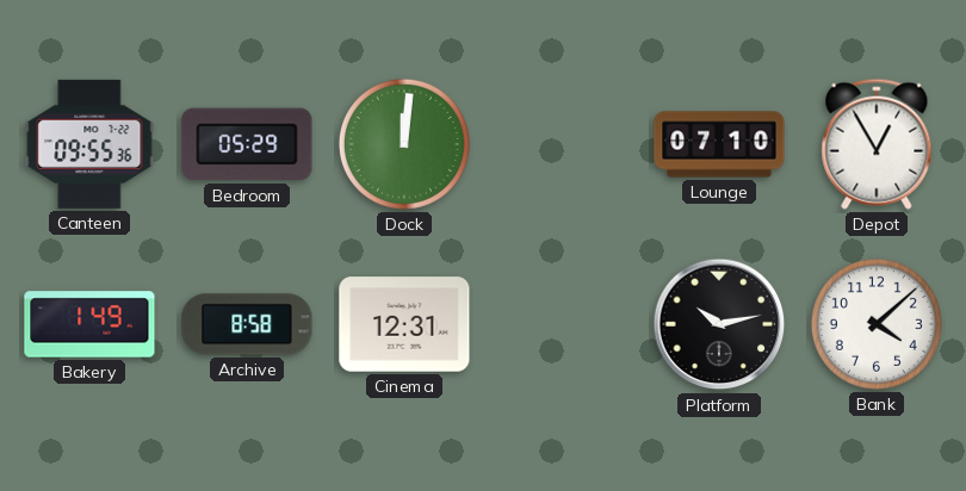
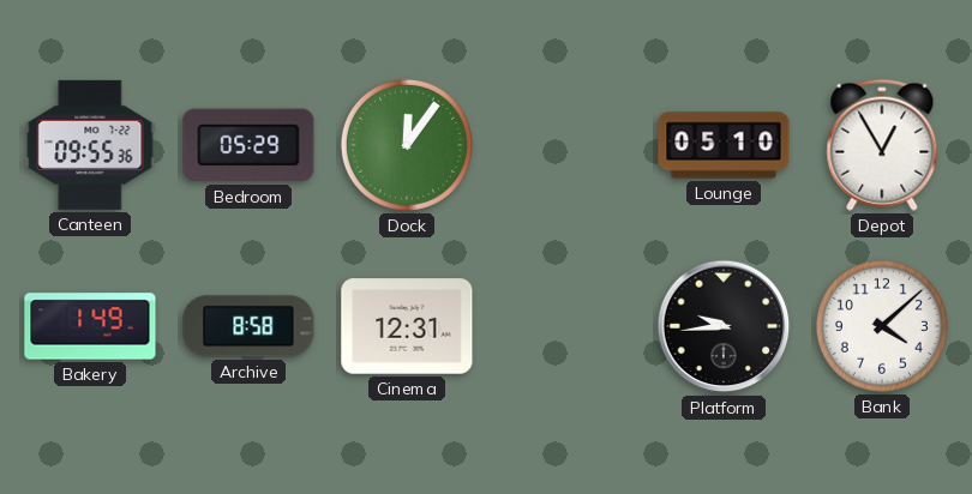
Dock: 12:01 -> 12:06 (407, 145)
Lounge: 07:10 -> 05:10 (724, 145)
Platform: 10:13 -> 9:44 (724, 326)
